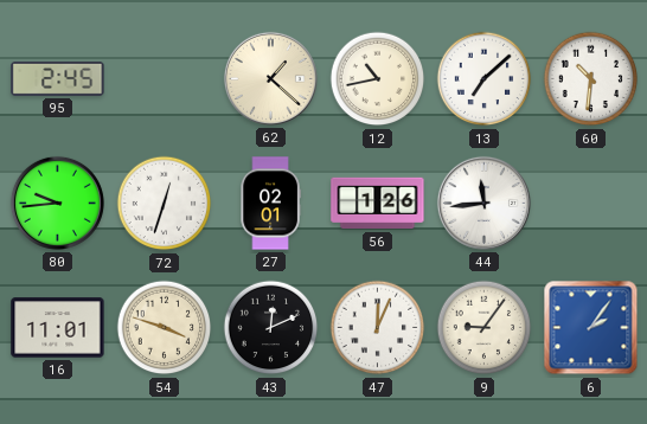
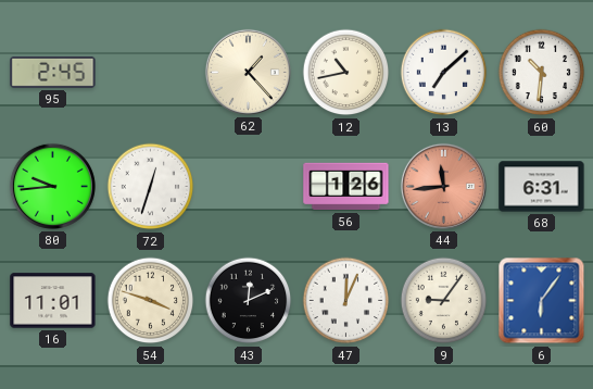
62: 1:22 -> 1:23 (248, 72)
27: 02:01 -> none (270, 204)
44 dial: white -> salmon (443, 186)
68: none -> 6:31 (542, 187)
6: 2:06 -> 6:06 (542, 301)
